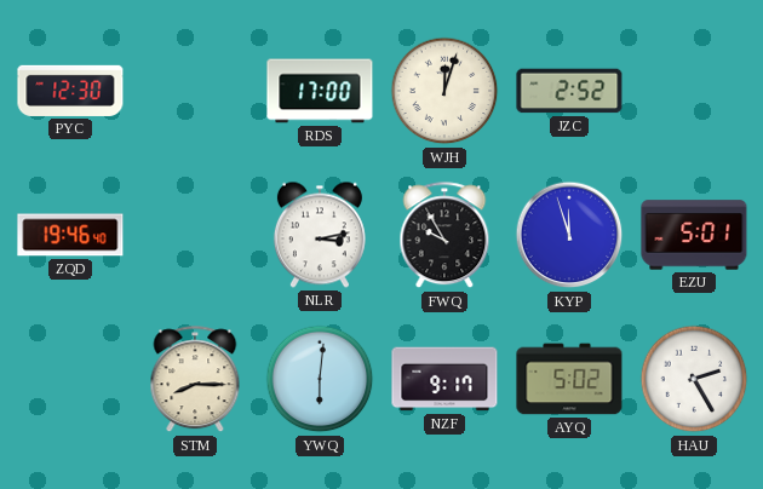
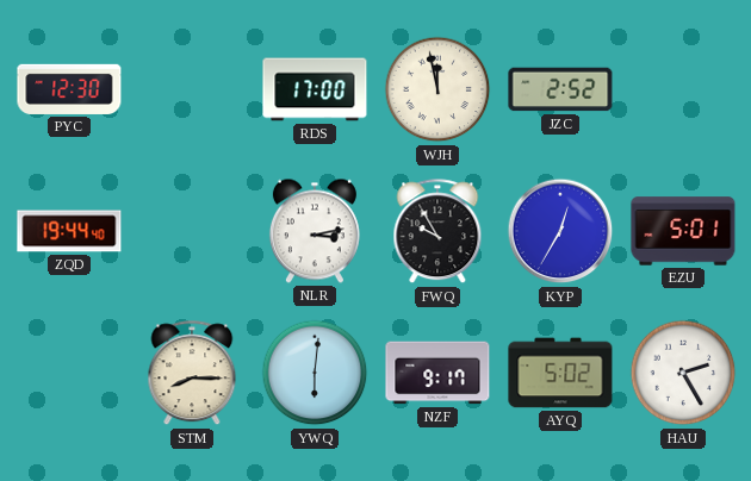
WJH: 12:03 -> 11:58 (437, 89)
ZQD: 19:46 -> 19:44 (69, 231)
KYP: 11:57 -> 12:35 (560, 231)
